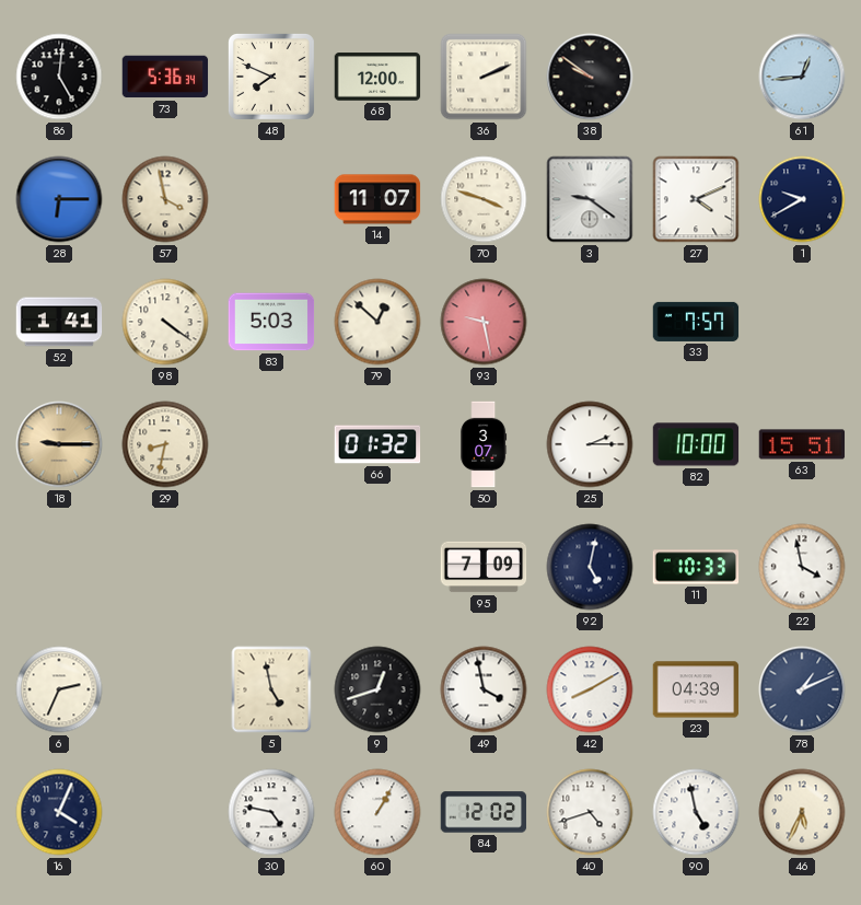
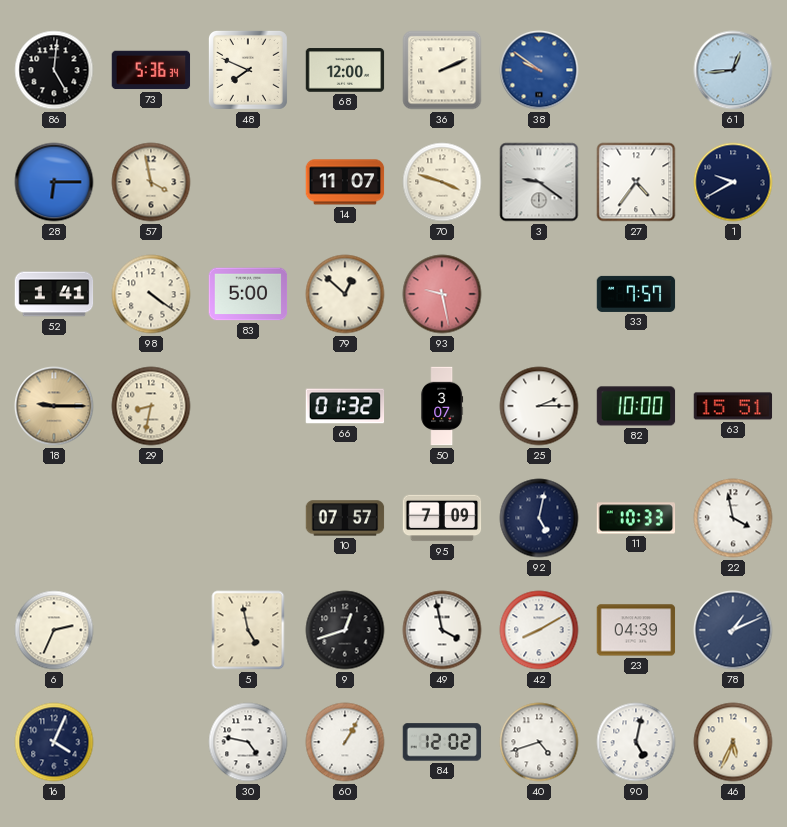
38 dial: black -> blue (539, 70)
27: 4:11 -> 4:36 (636, 182)
83: 5:03 -> 5:00 (248, 294)
10: none -> 07:57 (345, 518)
90: 4:58 -> 5:02 (636, 742)
